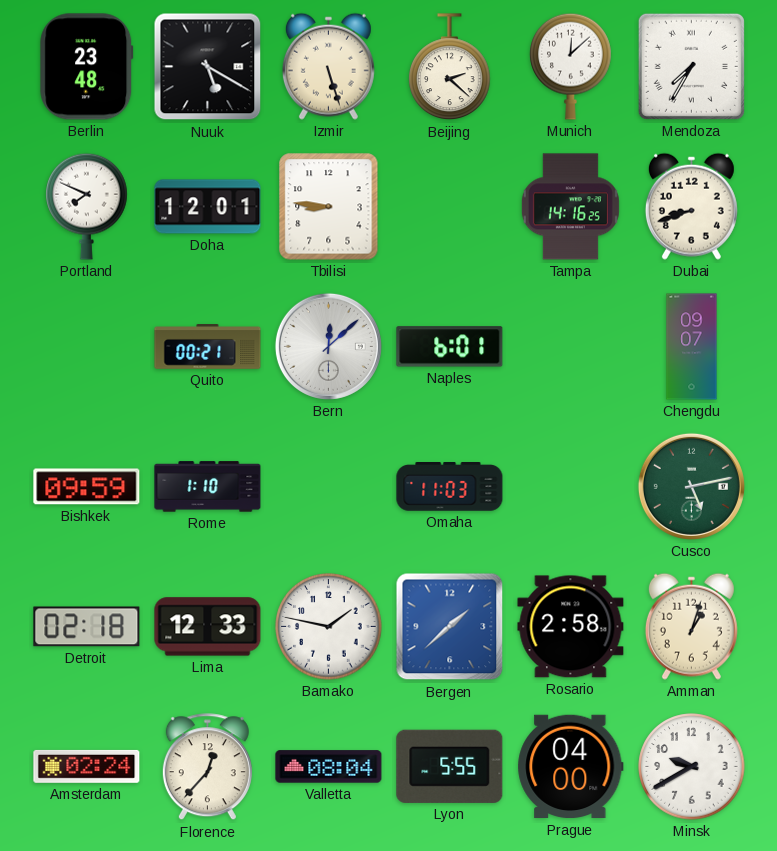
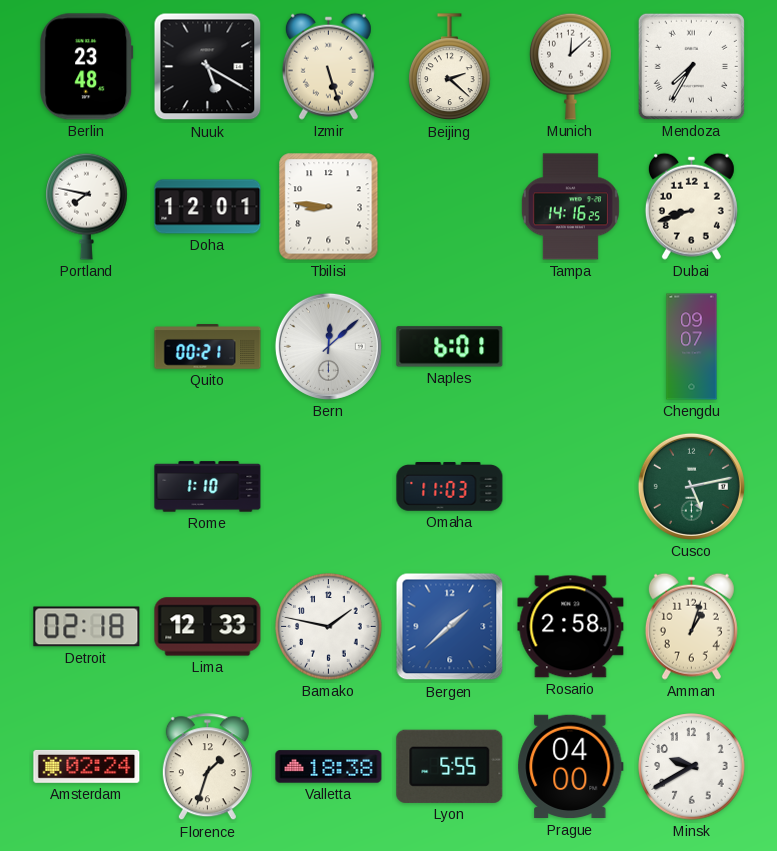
Portland: 7:49 -> 7:47 (87, 206)
Bishkek: 09:59 -> none (87, 487)
Florence: 12:37 -> 1:33 (207, 767)
Valletta: 08:04 -> 18:38 (329, 767)
